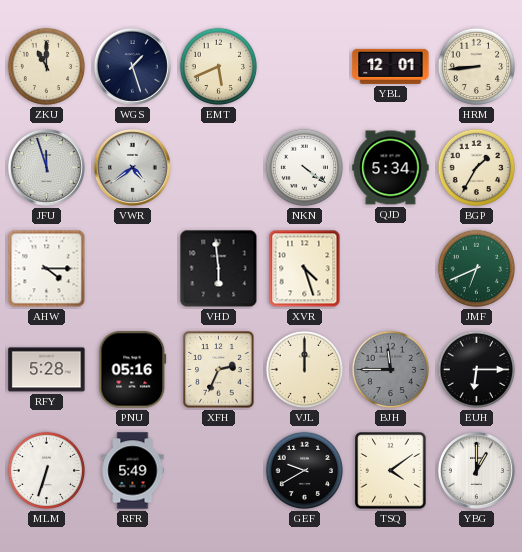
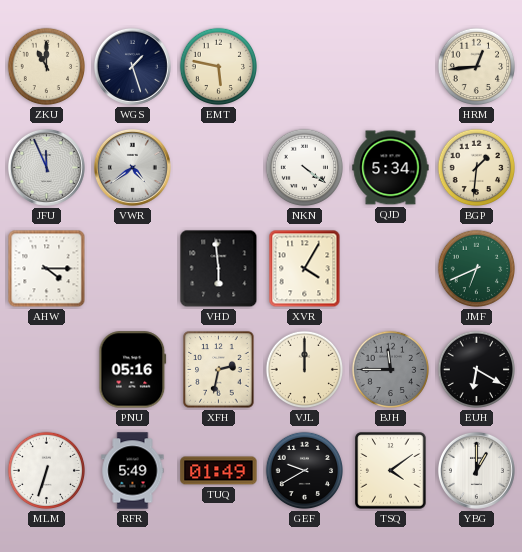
EMT: 5:41 -> 5:47 (219, 67)
YBL: 12:01 -> none (391, 66)
HRM: 8:44 -> 12:44 (477, 67)
JFU: 11:57 -> 11:56 (46, 167)
BGP: 1:35 -> 1:31 (477, 168)
XVR: 4:27 -> 4:05 (305, 269)
RFY: 5:28 -> none (47, 370)
XFH: 2:34 -> 2:32 (219, 370)
EUH: 6:15 -> 6:20 (477, 370)
TUQ: none -> 01:49 (219, 471)
